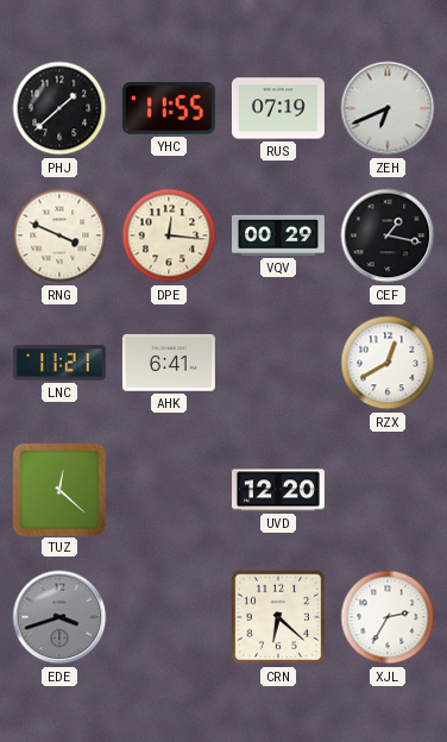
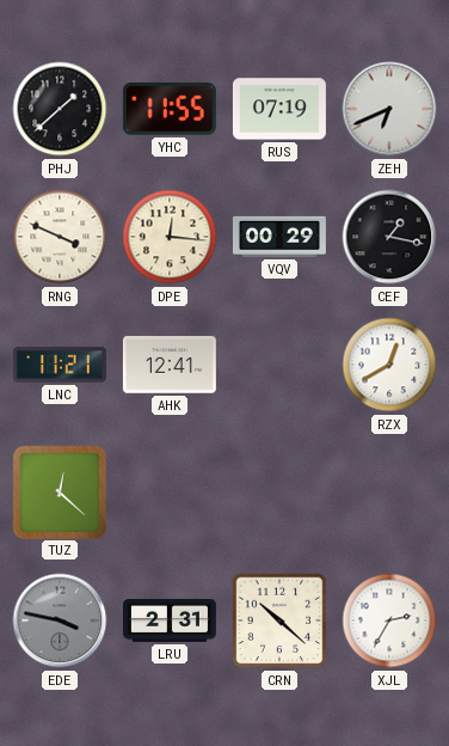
AHK: 6:41 -> 12:41 (170, 365)
UVD: 12:20 -> none (278, 490)
EDE: 3:42 -> 3:47 (60, 620)
LRU: none -> 2:31 (170, 622)
CRN: 6:22 -> 10:22 (279, 620)
